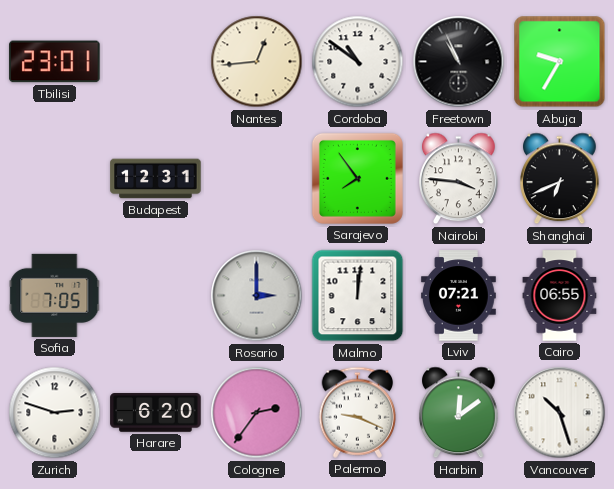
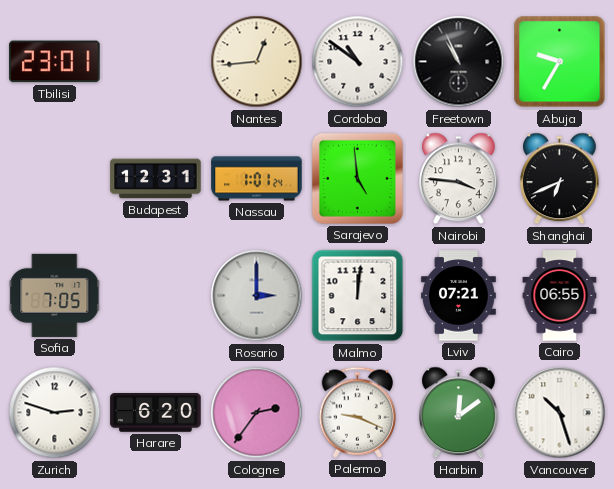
Nassau: none -> 1:01 (257, 179)
Sarajevo: 7:54 -> 4:59 (357, 178)
